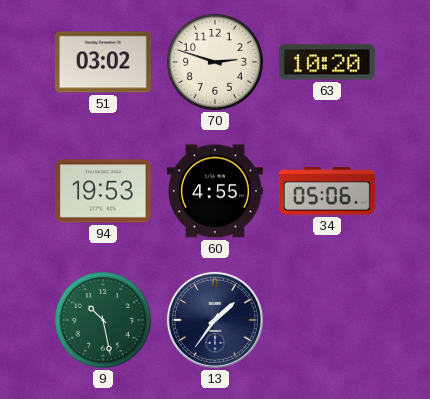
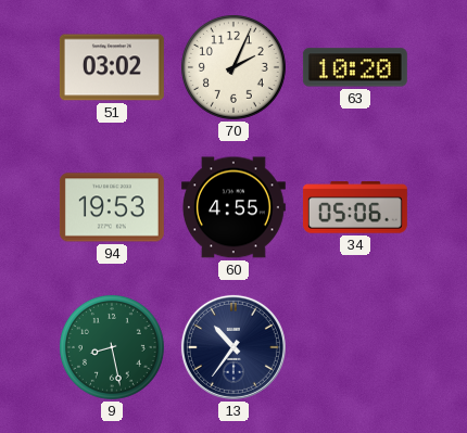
70: 2:48 -> 2:04 (233, 67)
9: 10:28 -> 8:28 (112, 347)
13: 1:36 -> 10:36 (233, 347)
